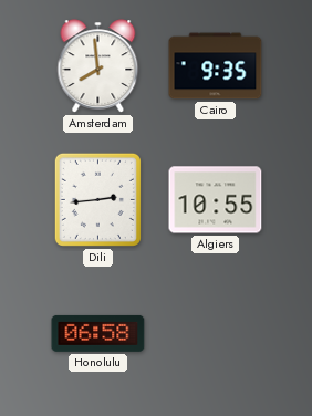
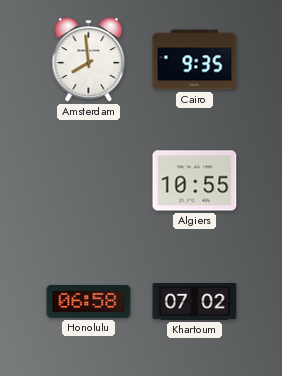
Dili: 2:44 -> none (97, 199)
Khartoum: none -> 07:02 (195, 302)
